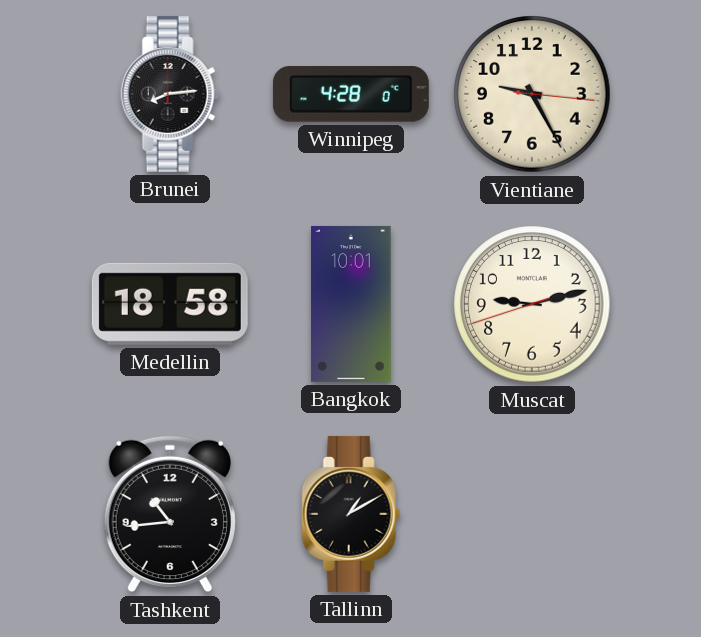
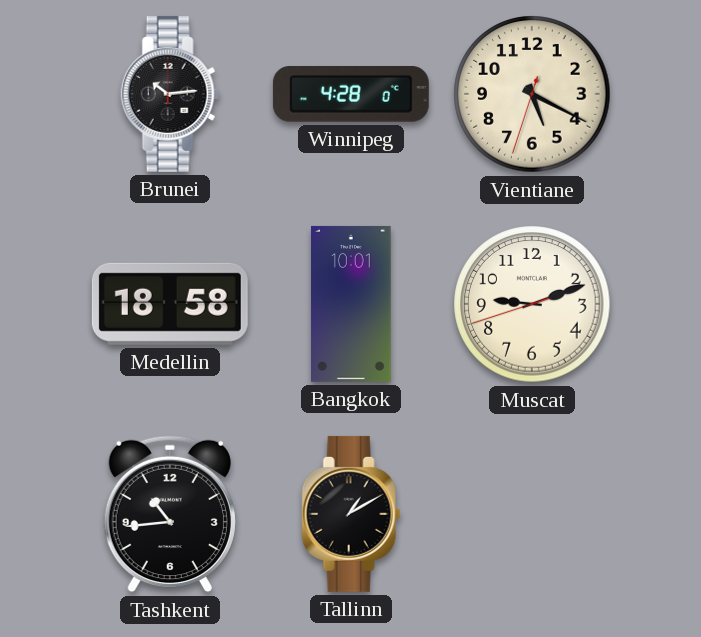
Brunei: 8:14 -> 10:14 (170, 94)
Vientiane: 9:25 -> 5:19 (532, 94)
Muscat: 9:12 -> 9:11 (532, 304)
